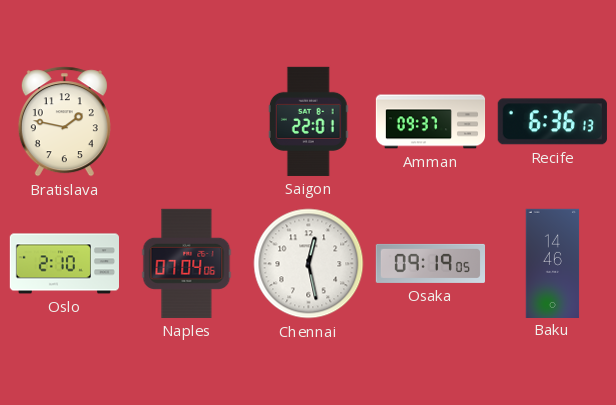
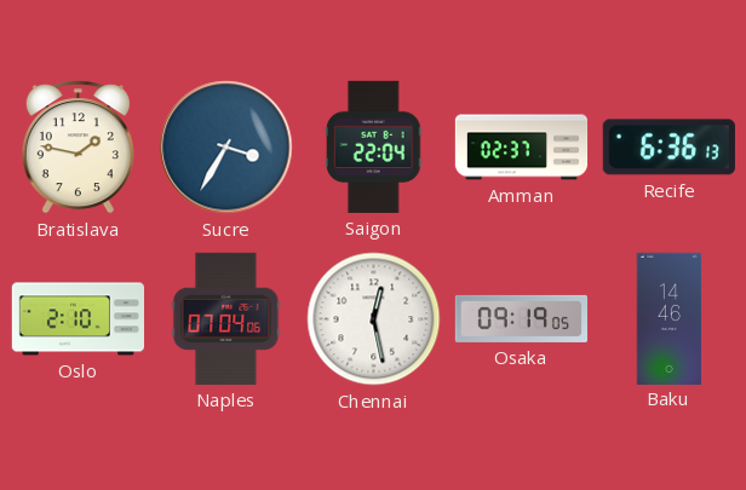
Sucre: none -> 3:35 (226, 148)
Saigon: 22:01 -> 22:04 (373, 146)
Amman: 09:37 -> 02:37 (522, 148)
